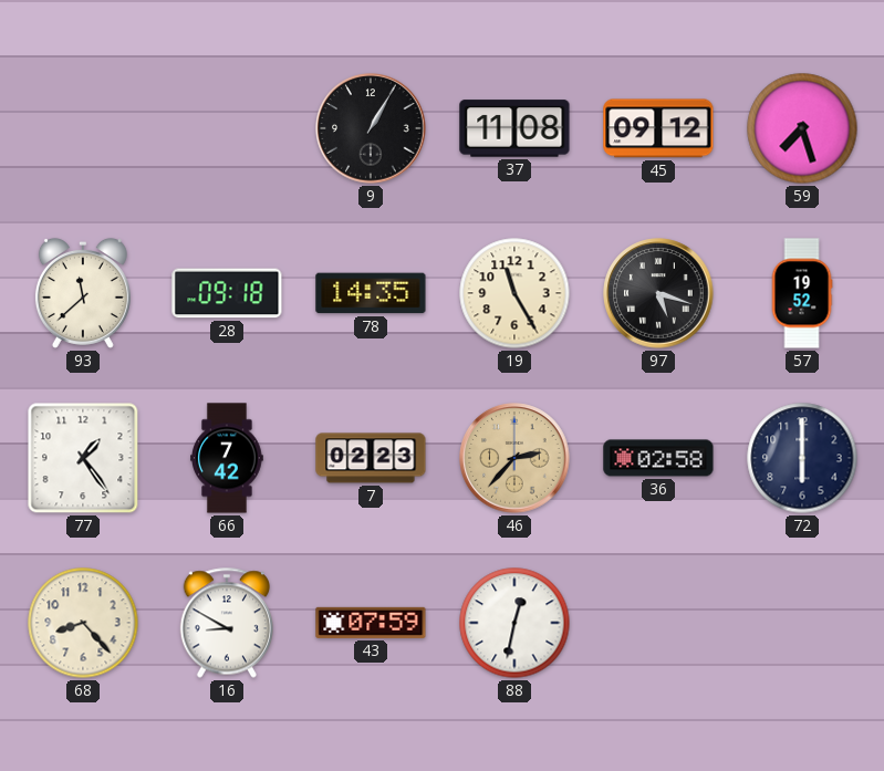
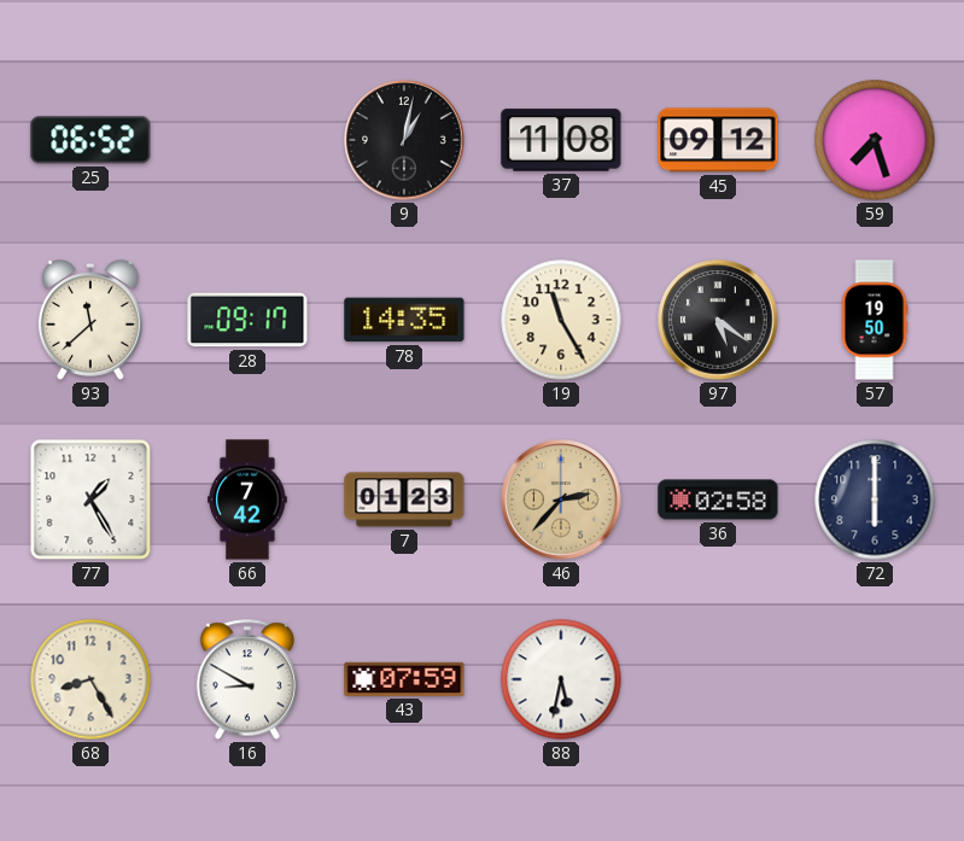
25: none -> 06:52 (90, 140)
9: 1:05 -> 1:02 (404, 140)
28: 09:18 -> 09:17 (247, 320)
97: 5:18 -> 5:21 (718, 320)
57: 19:52 -> 19:50 (875, 320)
77: 1:24 -> 1:25 (90, 500)
7: 02:23 -> 01:23 (404, 500)
68: 8:23 -> 8:25 (90, 679)
88: 12:32 -> 5:32 (561, 679)
